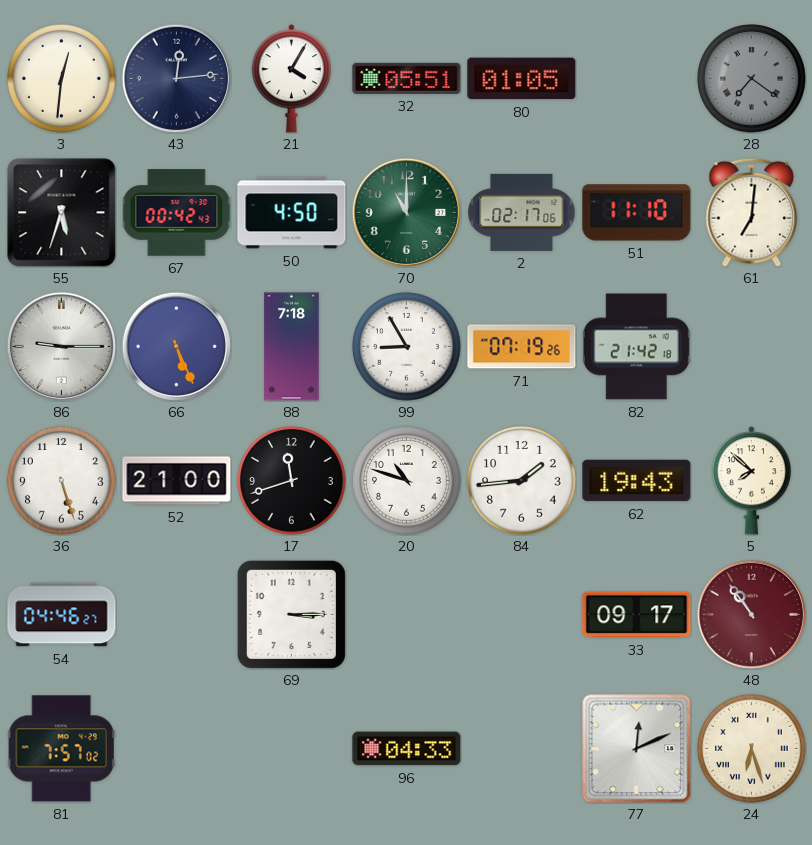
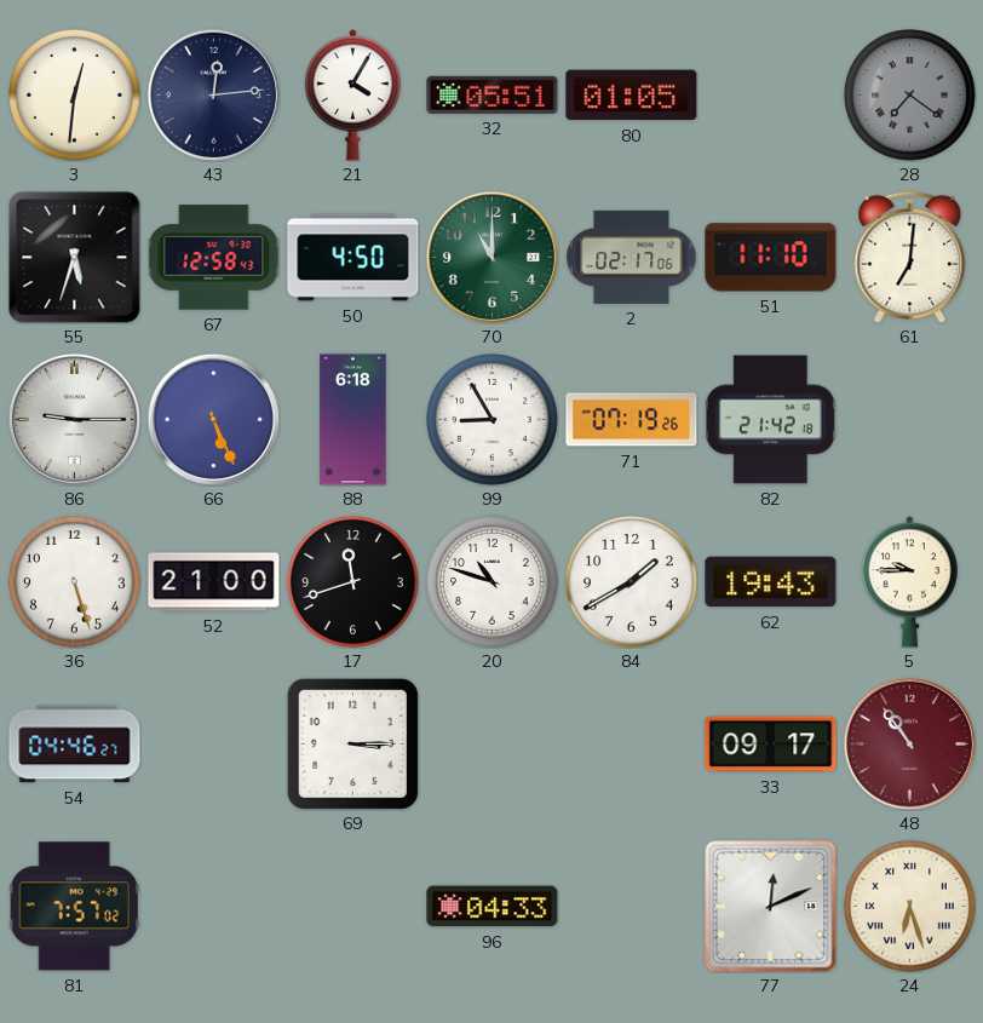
67: 00:42 -> 12:58 (214, 258)
88: 7:18 -> 6:18 (353, 420)
84: 1:44 -> 1:40 (632, 582)
5: 7:52 -> 9:45 (909, 582)
